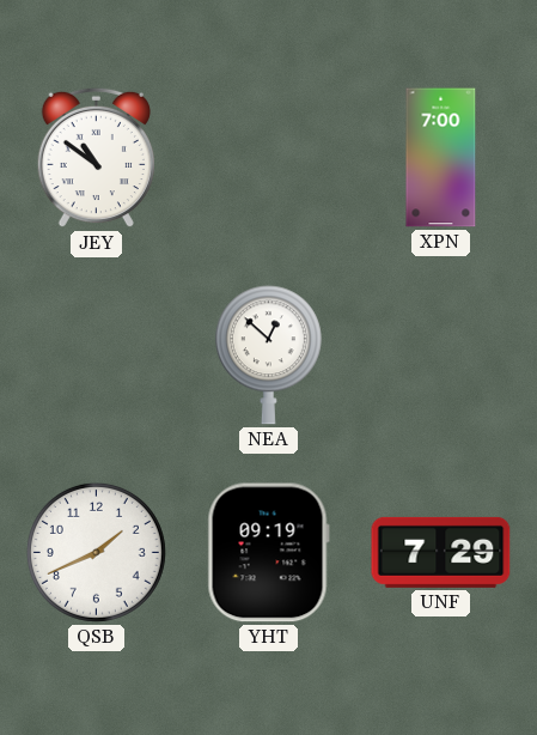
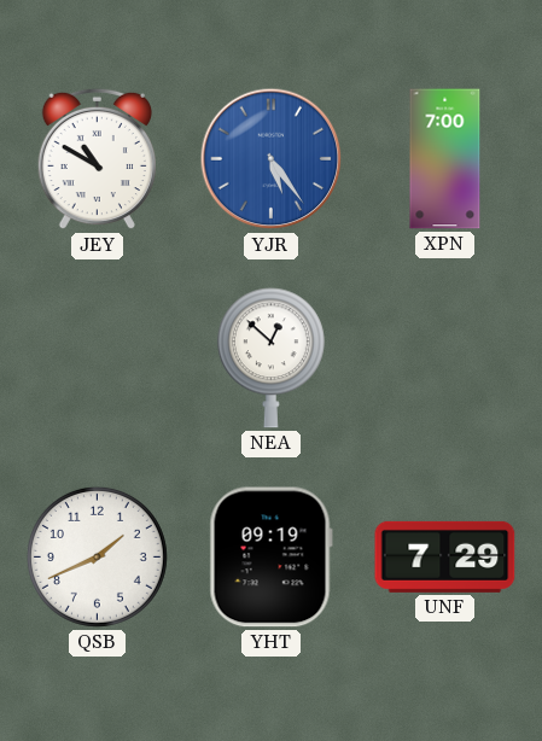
JEY: 10:51 -> 10:50 (97, 159)
YJR: none -> 5:24 (272, 159)
